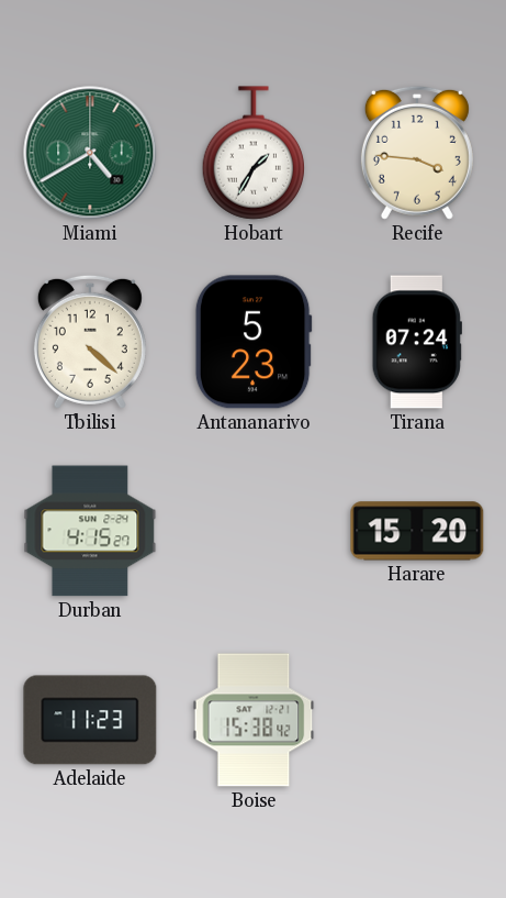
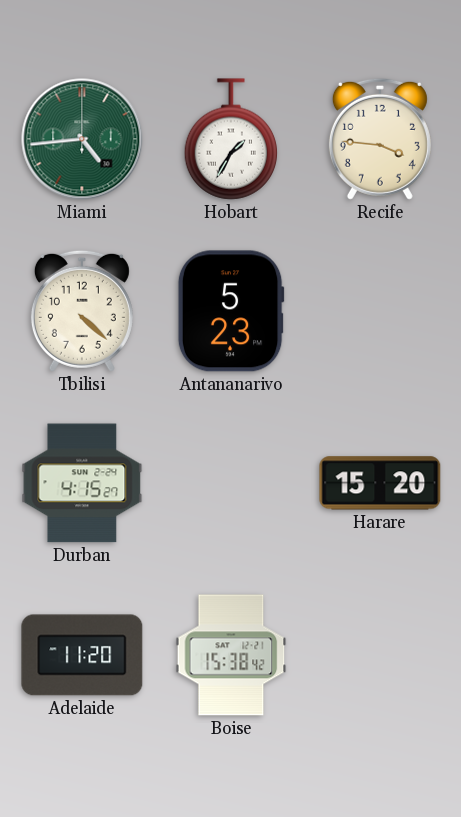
Miami: 4:40 -> 4:44 (82, 139)
Tirana: 07:24 -> none (417, 342)
Adelaide: 11:23 -> 11:20 (82, 655)
